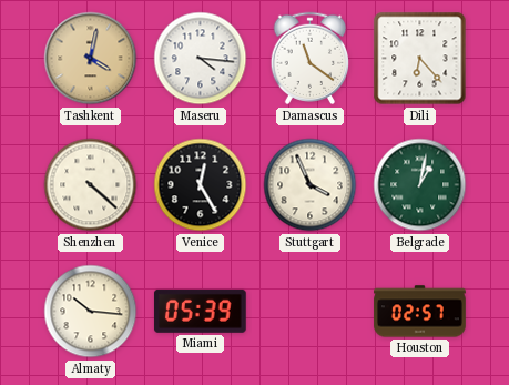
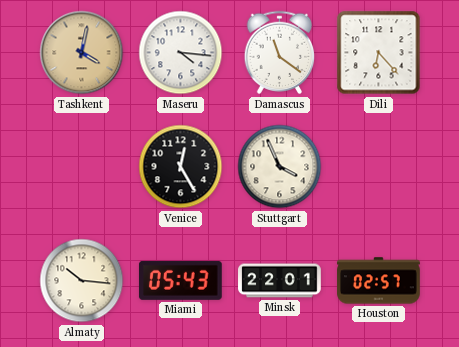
Shenzhen: 4:22 -> none (91, 185)
Belgrade: 1:02 -> none (420, 185)
Miami: 05:39 -> 05:43 (180, 280)
Minsk: none -> 22:01 (280, 281)
